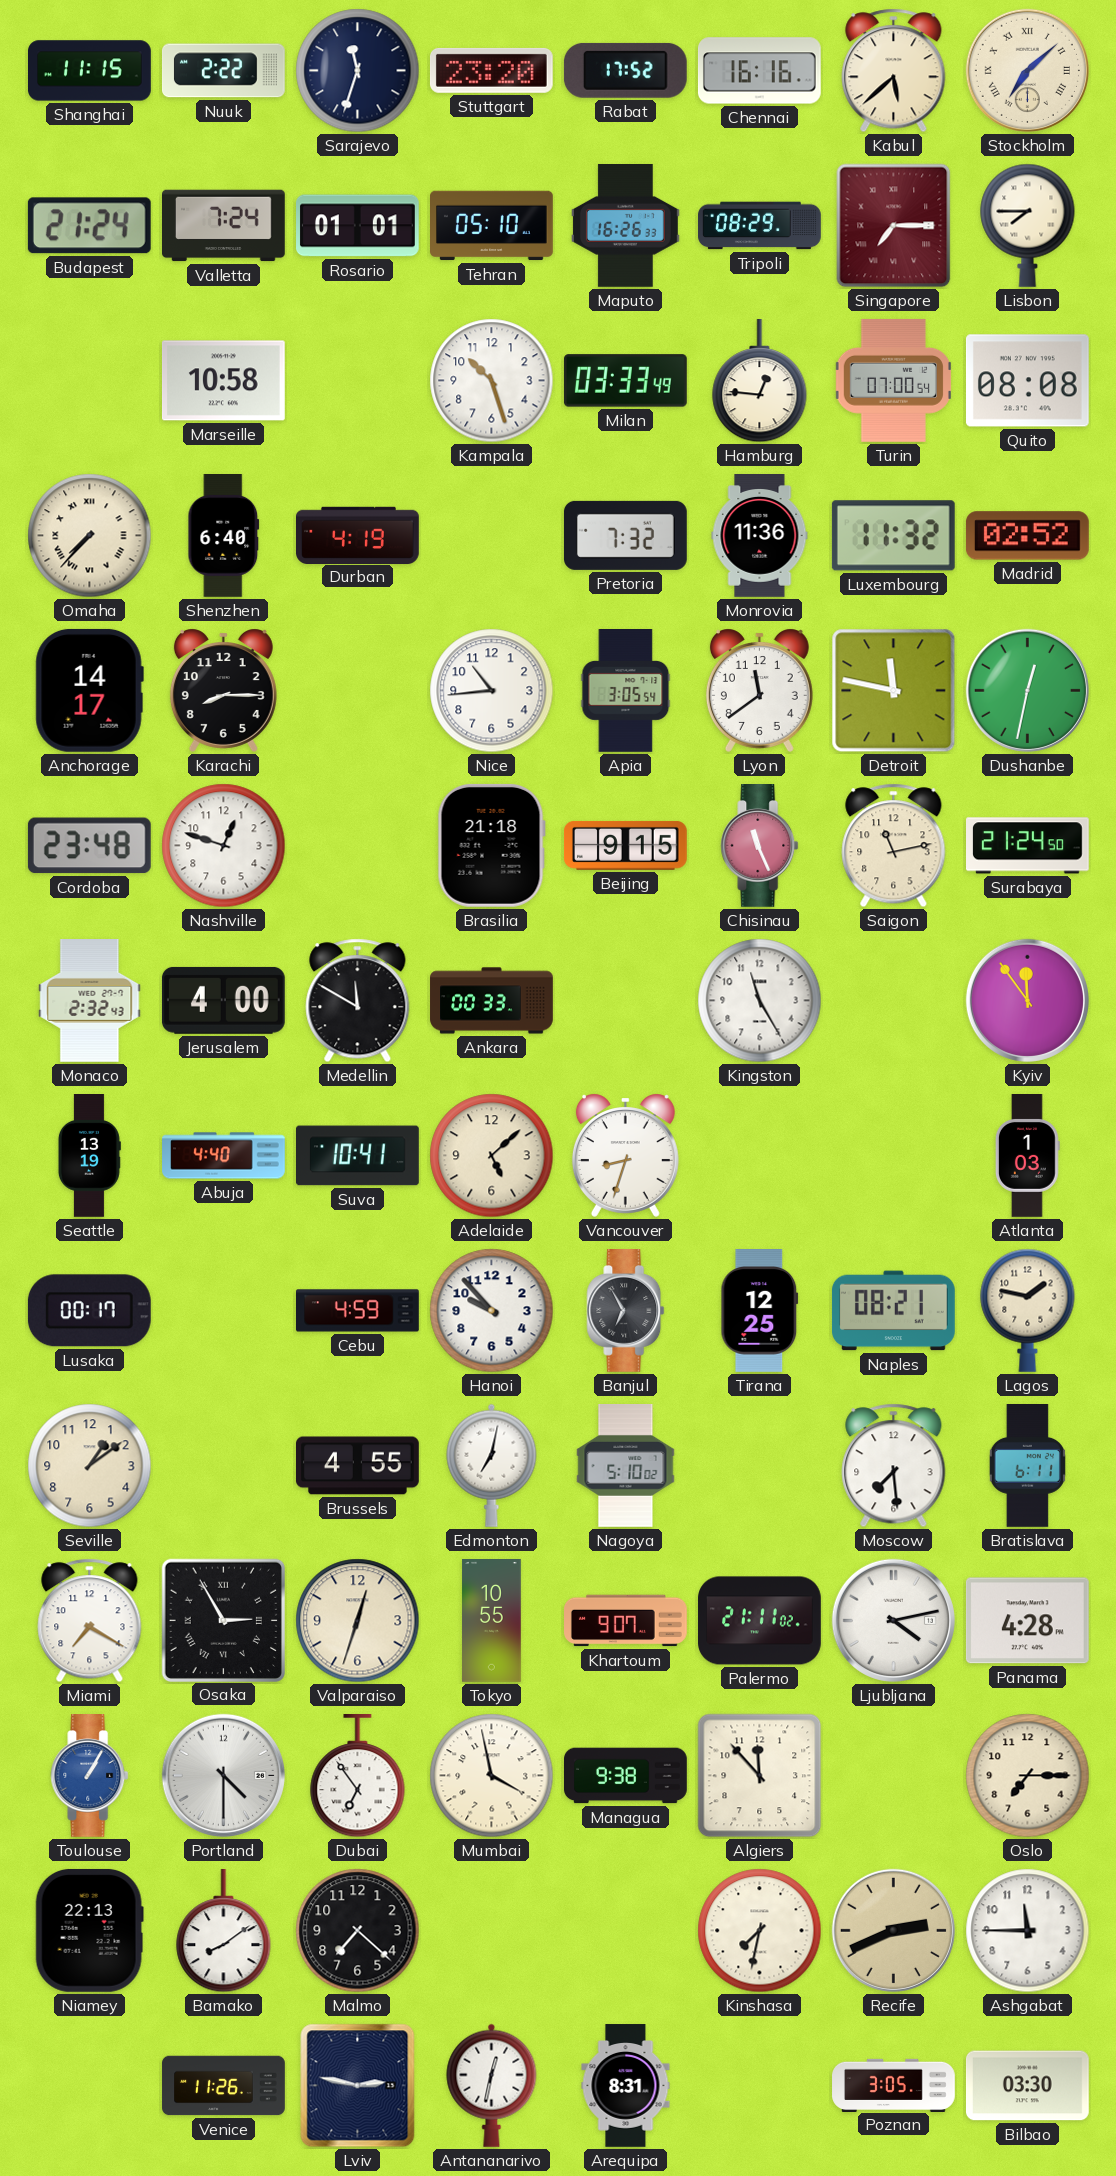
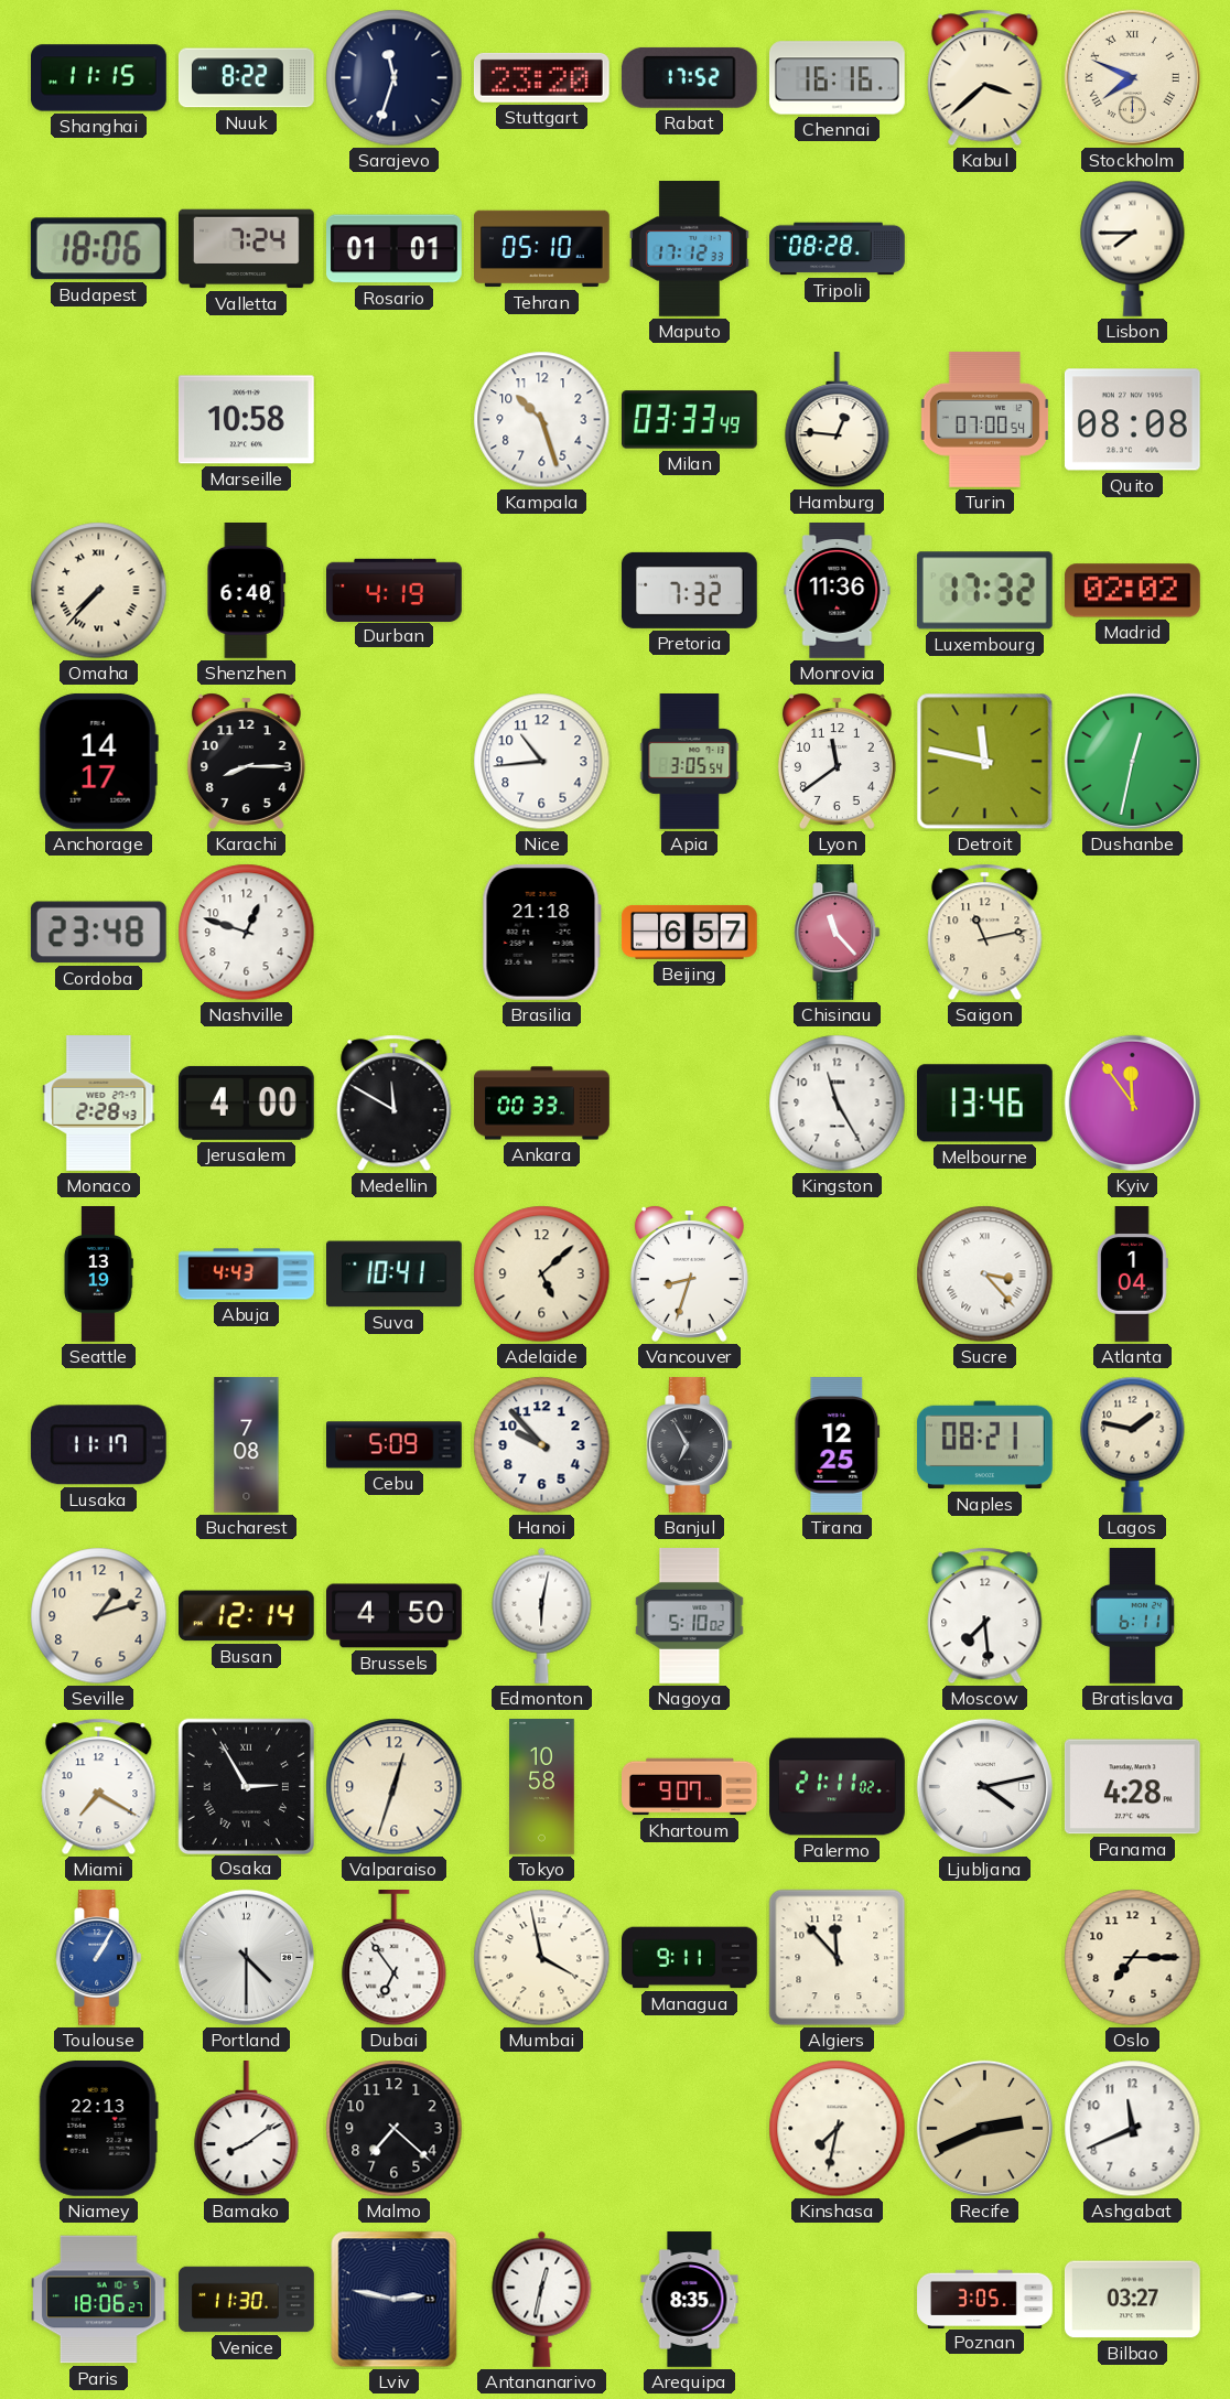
Nuuk: 2:22 -> 8:22 (247, 78)
Kabul: 5:38 -> 3:38 (985, 78)
Stockholm: 7:08 -> 7:49 (1132, 77)
Budapest: 21:24 -> 18:06 (98, 249)
Maputo: 16:26 -> 17:12 (689, 249)
Tripoli: 08:29 -> 08:28 (838, 249)
Singapore: 7:15 -> none (894, 226)
Luxembourg: 11:32 -> 17:32 (984, 591)
Madrid: 02:52 -> 02:02 (1132, 591)
Beijing: 9:15 -> 6:57 (690, 932)
Chisinau: 11:26 -> 11:23 (838, 933)
Surabaya: 21:24 -> none (1028, 846)
Monaco: 2:32 -> 2:28 (99, 1104)
Melbourne: none -> 13:46 (984, 1104)
Abuja: 4:40 -> 4:43 (247, 1274)
Sucre: none -> 3:23 (985, 1274)
Atlanta: 1:03 -> 1:04 (1132, 1274)
Lusaka: 00:17 -> 11:17 (98, 1445)
Bucharest: none -> 7:08 (247, 1445)
Cebu: 4:59 -> 5:09 (395, 1445)
Seville: 1:09 -> 1:12 (99, 1616)
Busan: none -> 12:14 (246, 1616)
Brussels: 4:55 -> 4:50 (395, 1616)
Edmonton: 7:02 -> 6:02 (542, 1615)
Tokyo: 10:55 -> 10:58 (542, 1787)
Managua: 9:38 -> 9:11 (690, 1958)
Ashgabat: 11:45 -> 11:41 (1133, 2129)
Paris: none -> 18:06 (99, 2300)
Venice: 11:26 -> 11:30 (247, 2300)
Arequipa: 8:31 -> 8:35 (690, 2300)
Bilbao: 03:30 -> 03:27 (1132, 2300)
